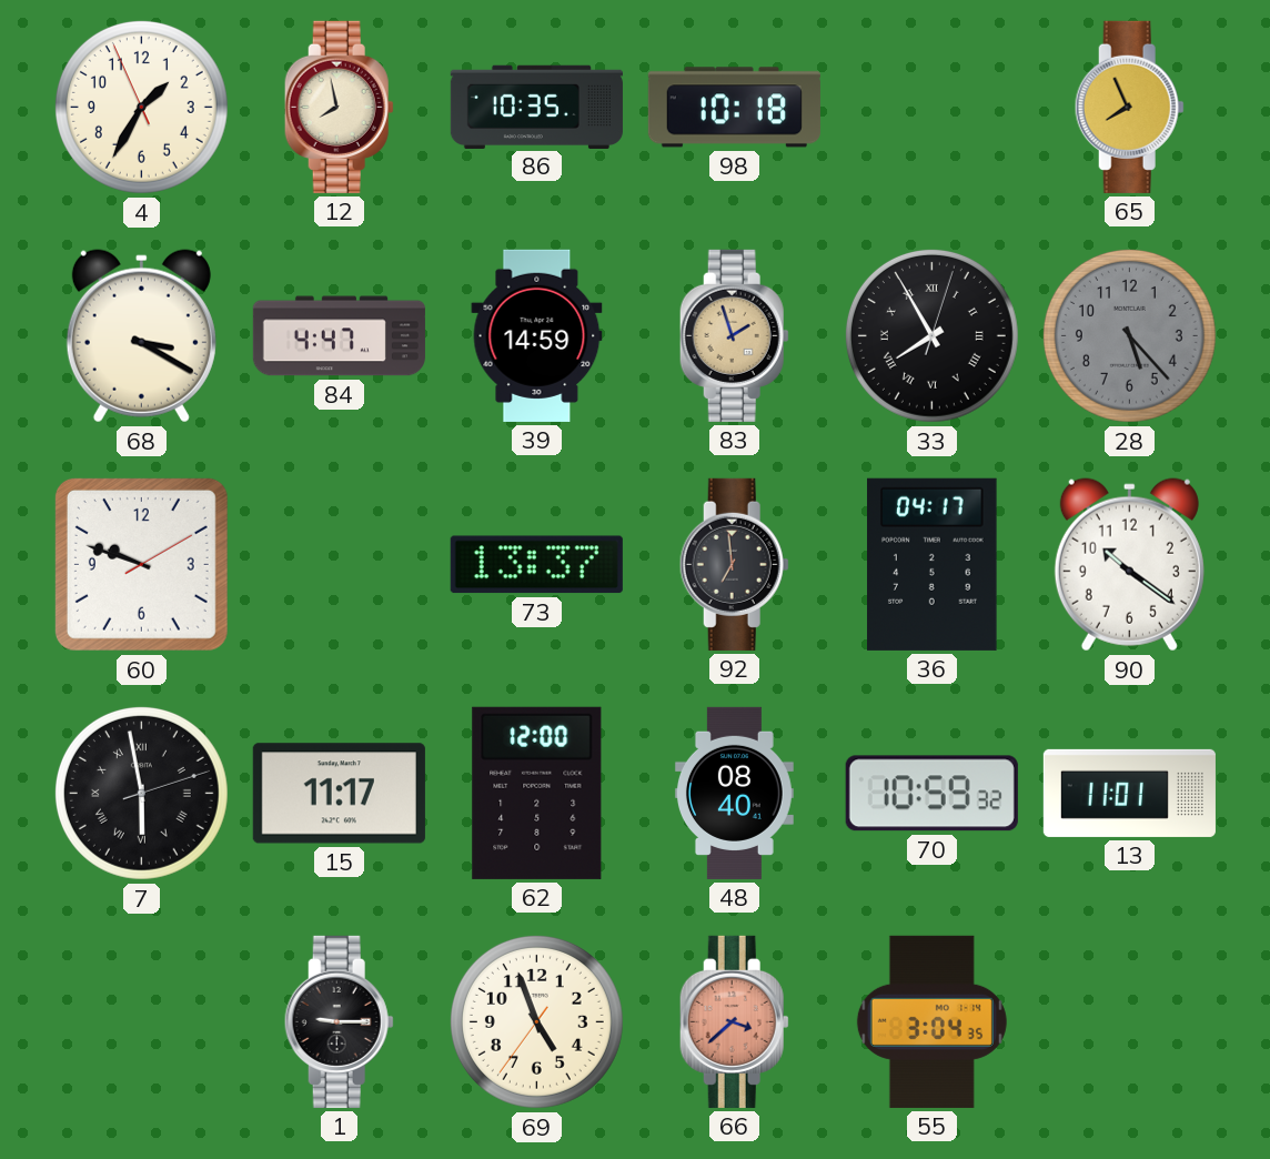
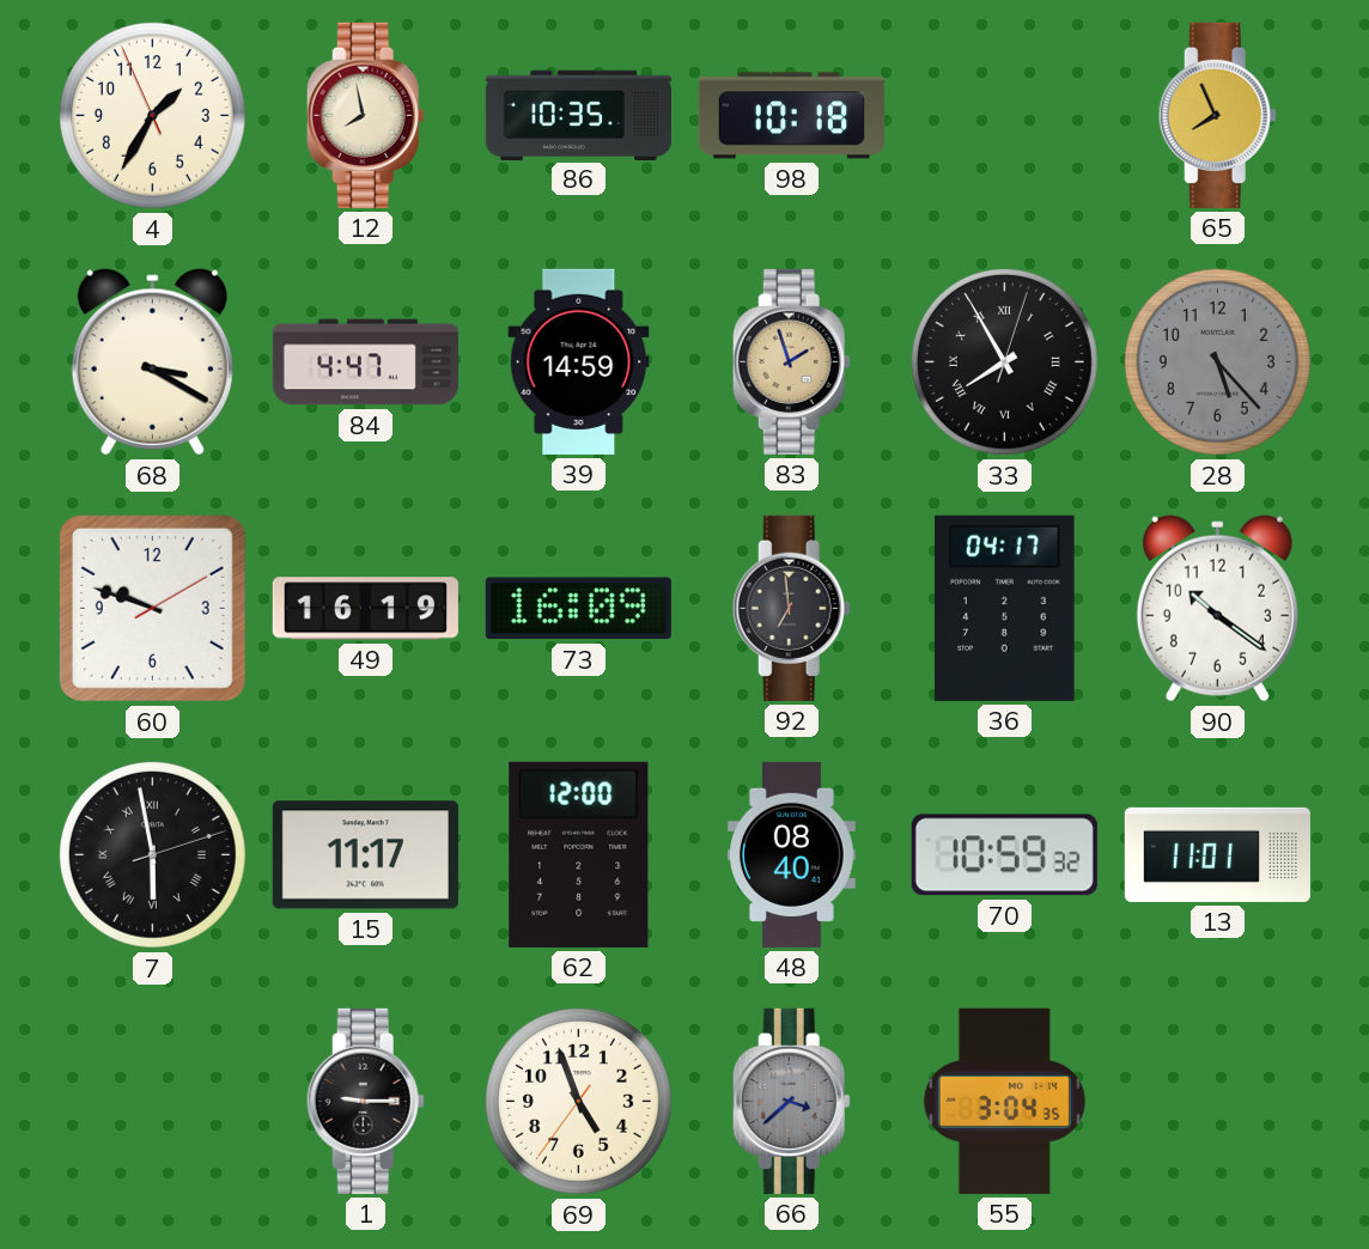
49: none -> 16:19 (365, 609)
73: 13:37 -> 16:09 (578, 609)
66 dial: salmon -> grey (791, 1101)
